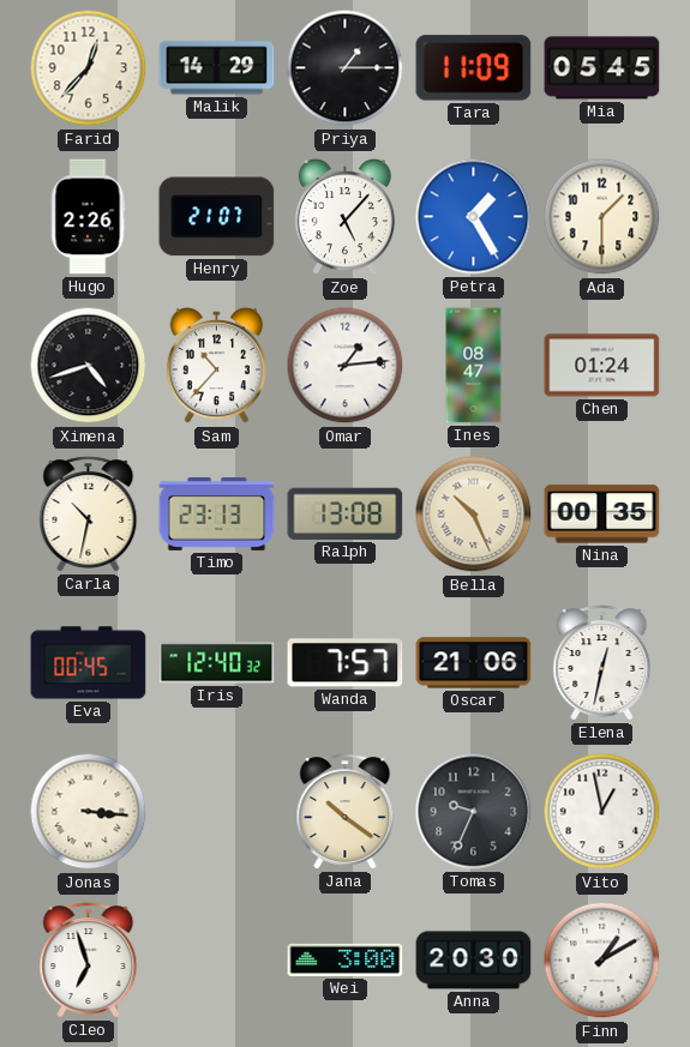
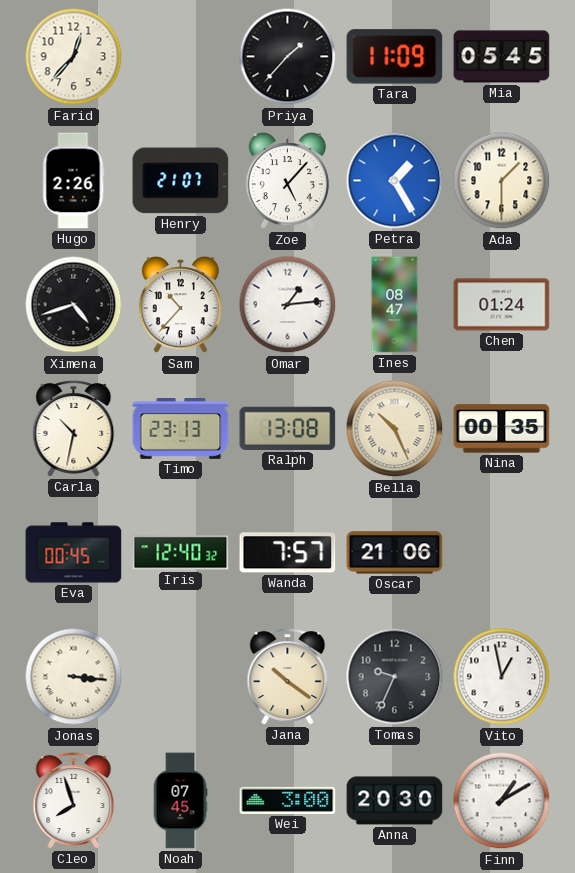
Malik: 14:29 -> none (217, 68)
Priya: 1:15 -> 1:37 (288, 57)
Elena: 12:32 -> none (602, 663)
Cleo: 6:57 -> 7:57 (74, 801)
Noah: none -> 07:45 (180, 801)
